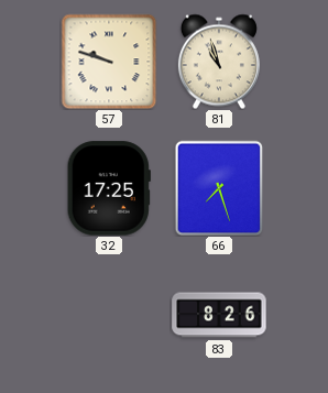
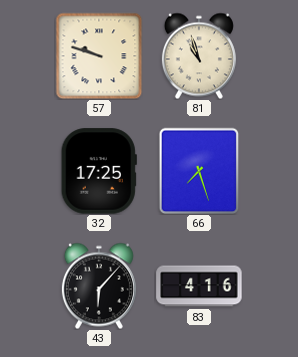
43: none -> 6:07 (99, 286)
83: 8:26 -> 4:16 (199, 286)
